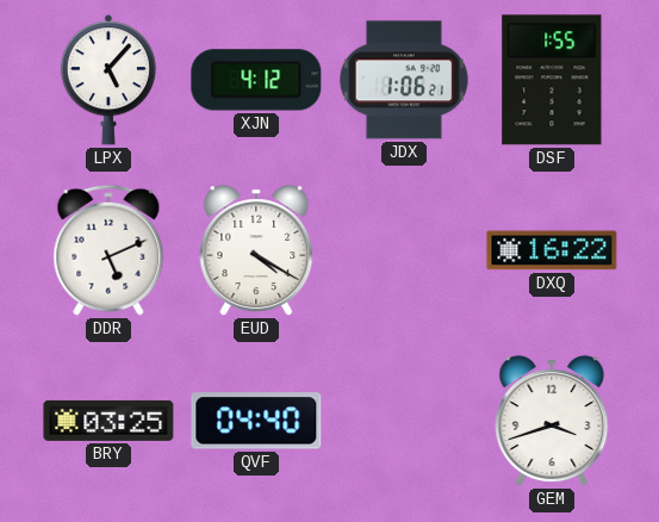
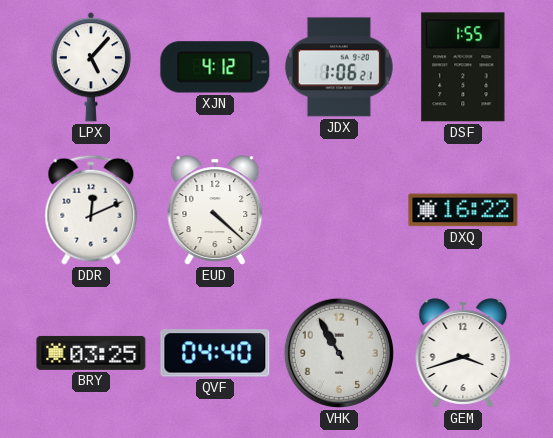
DDR: 5:11 -> 12:11 (91, 210)
EUD: 4:20 -> 4:22 (215, 210)
VHK: none -> 10:55 (339, 353)
